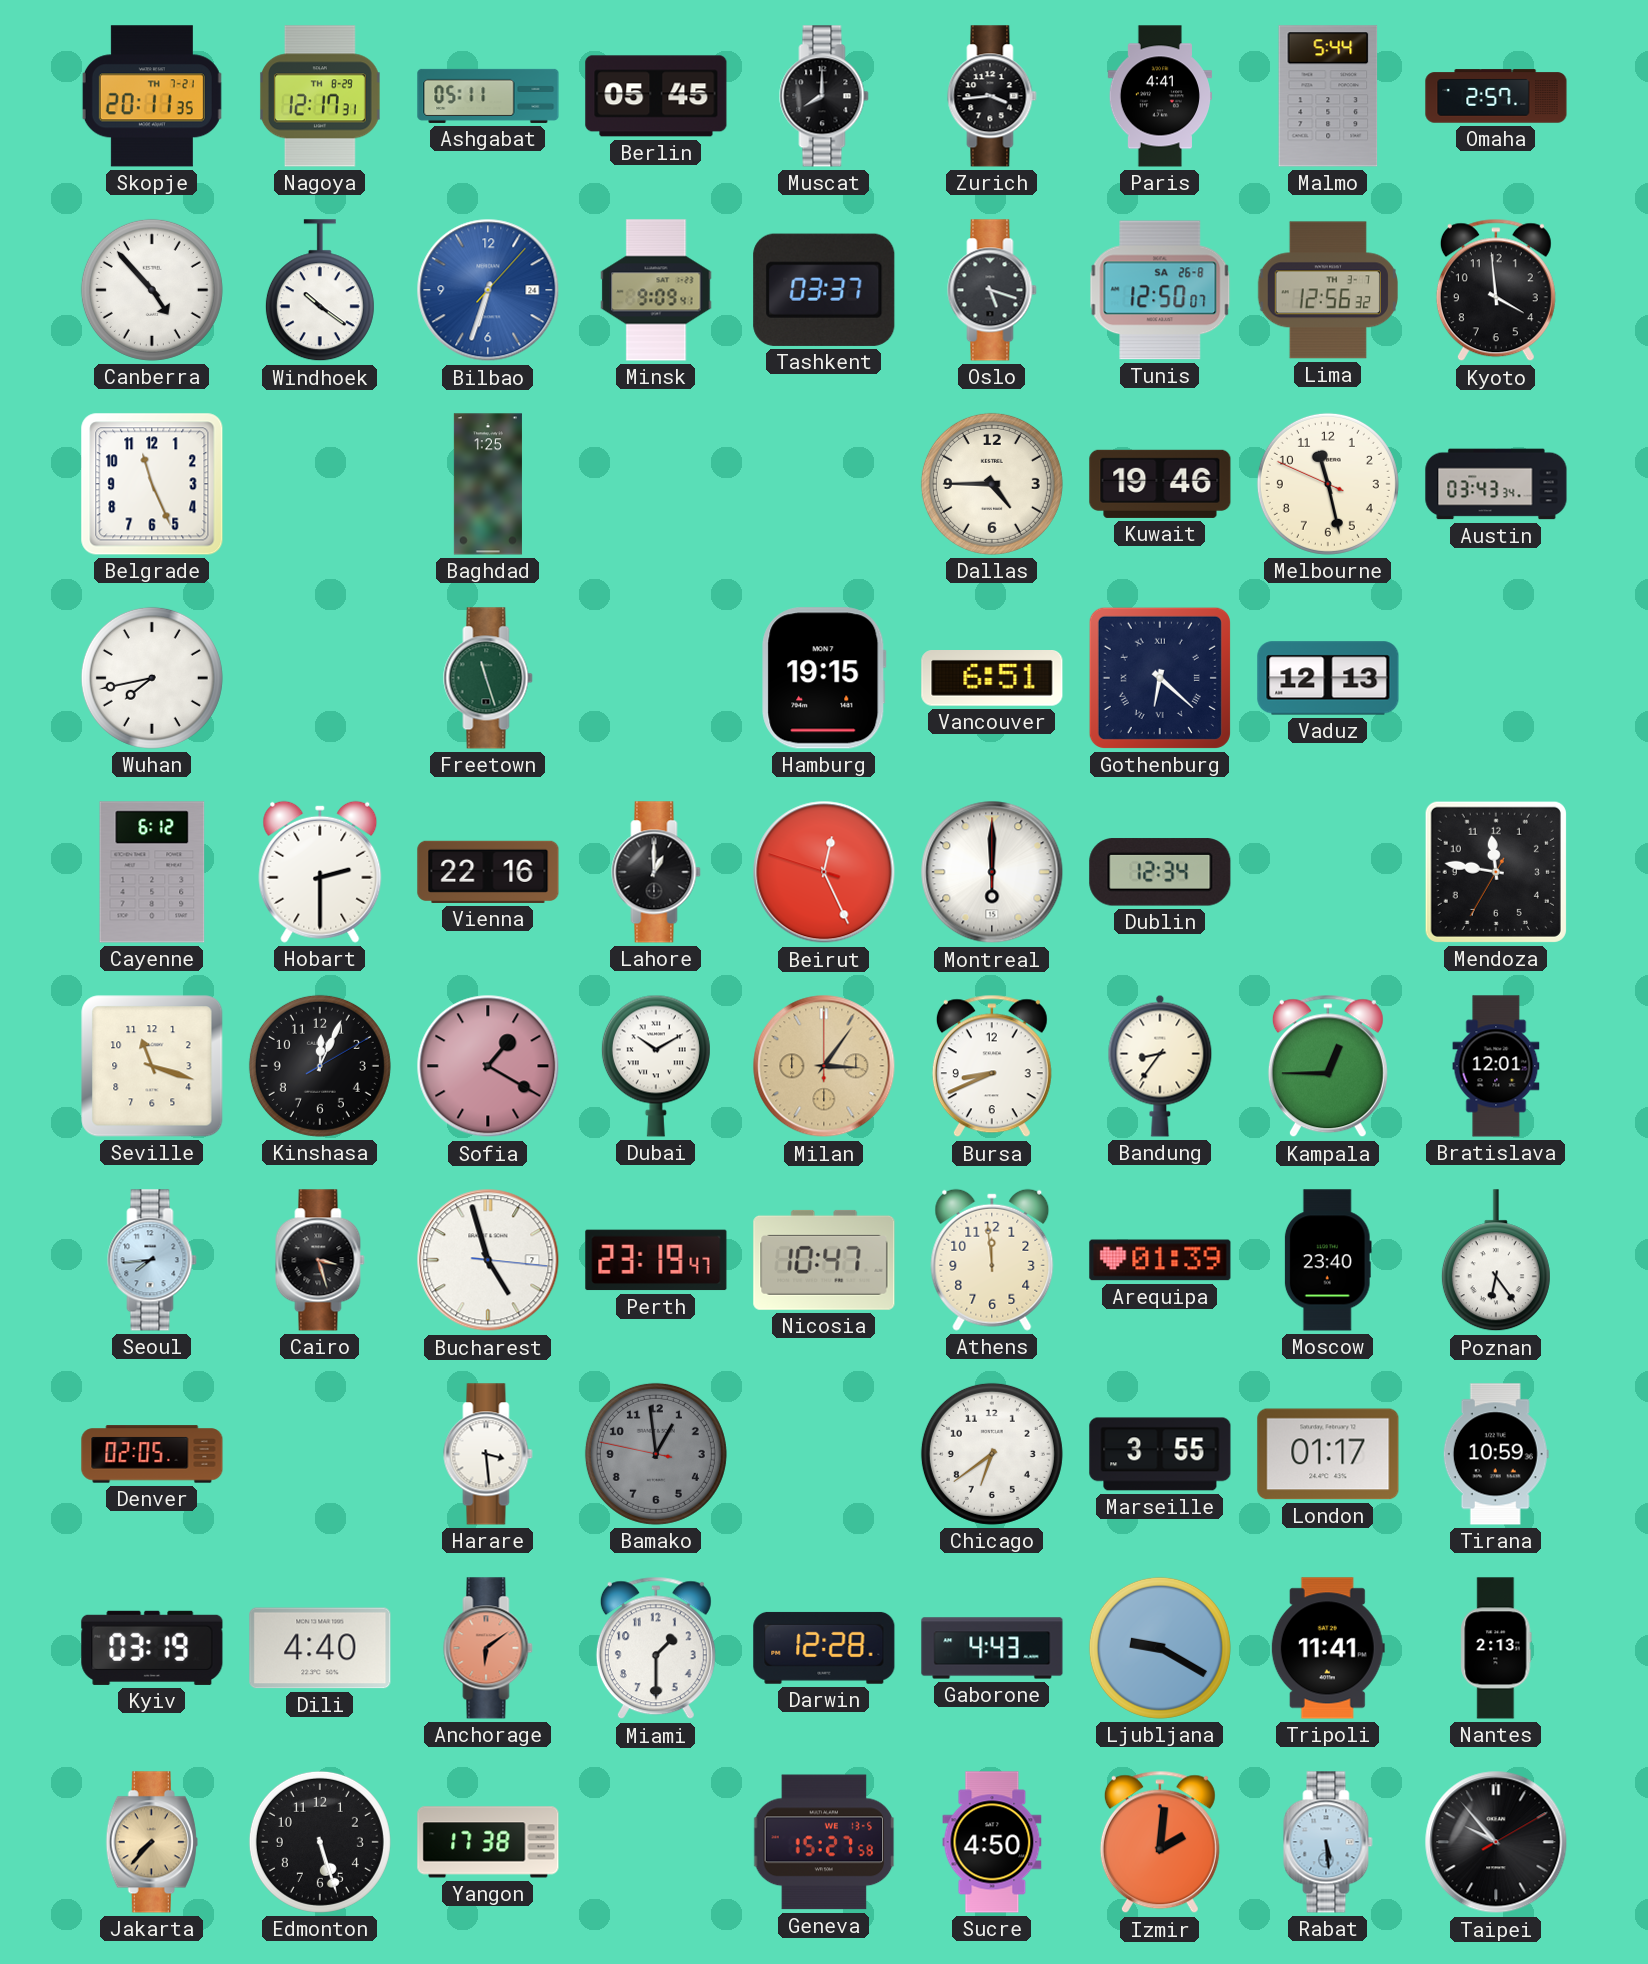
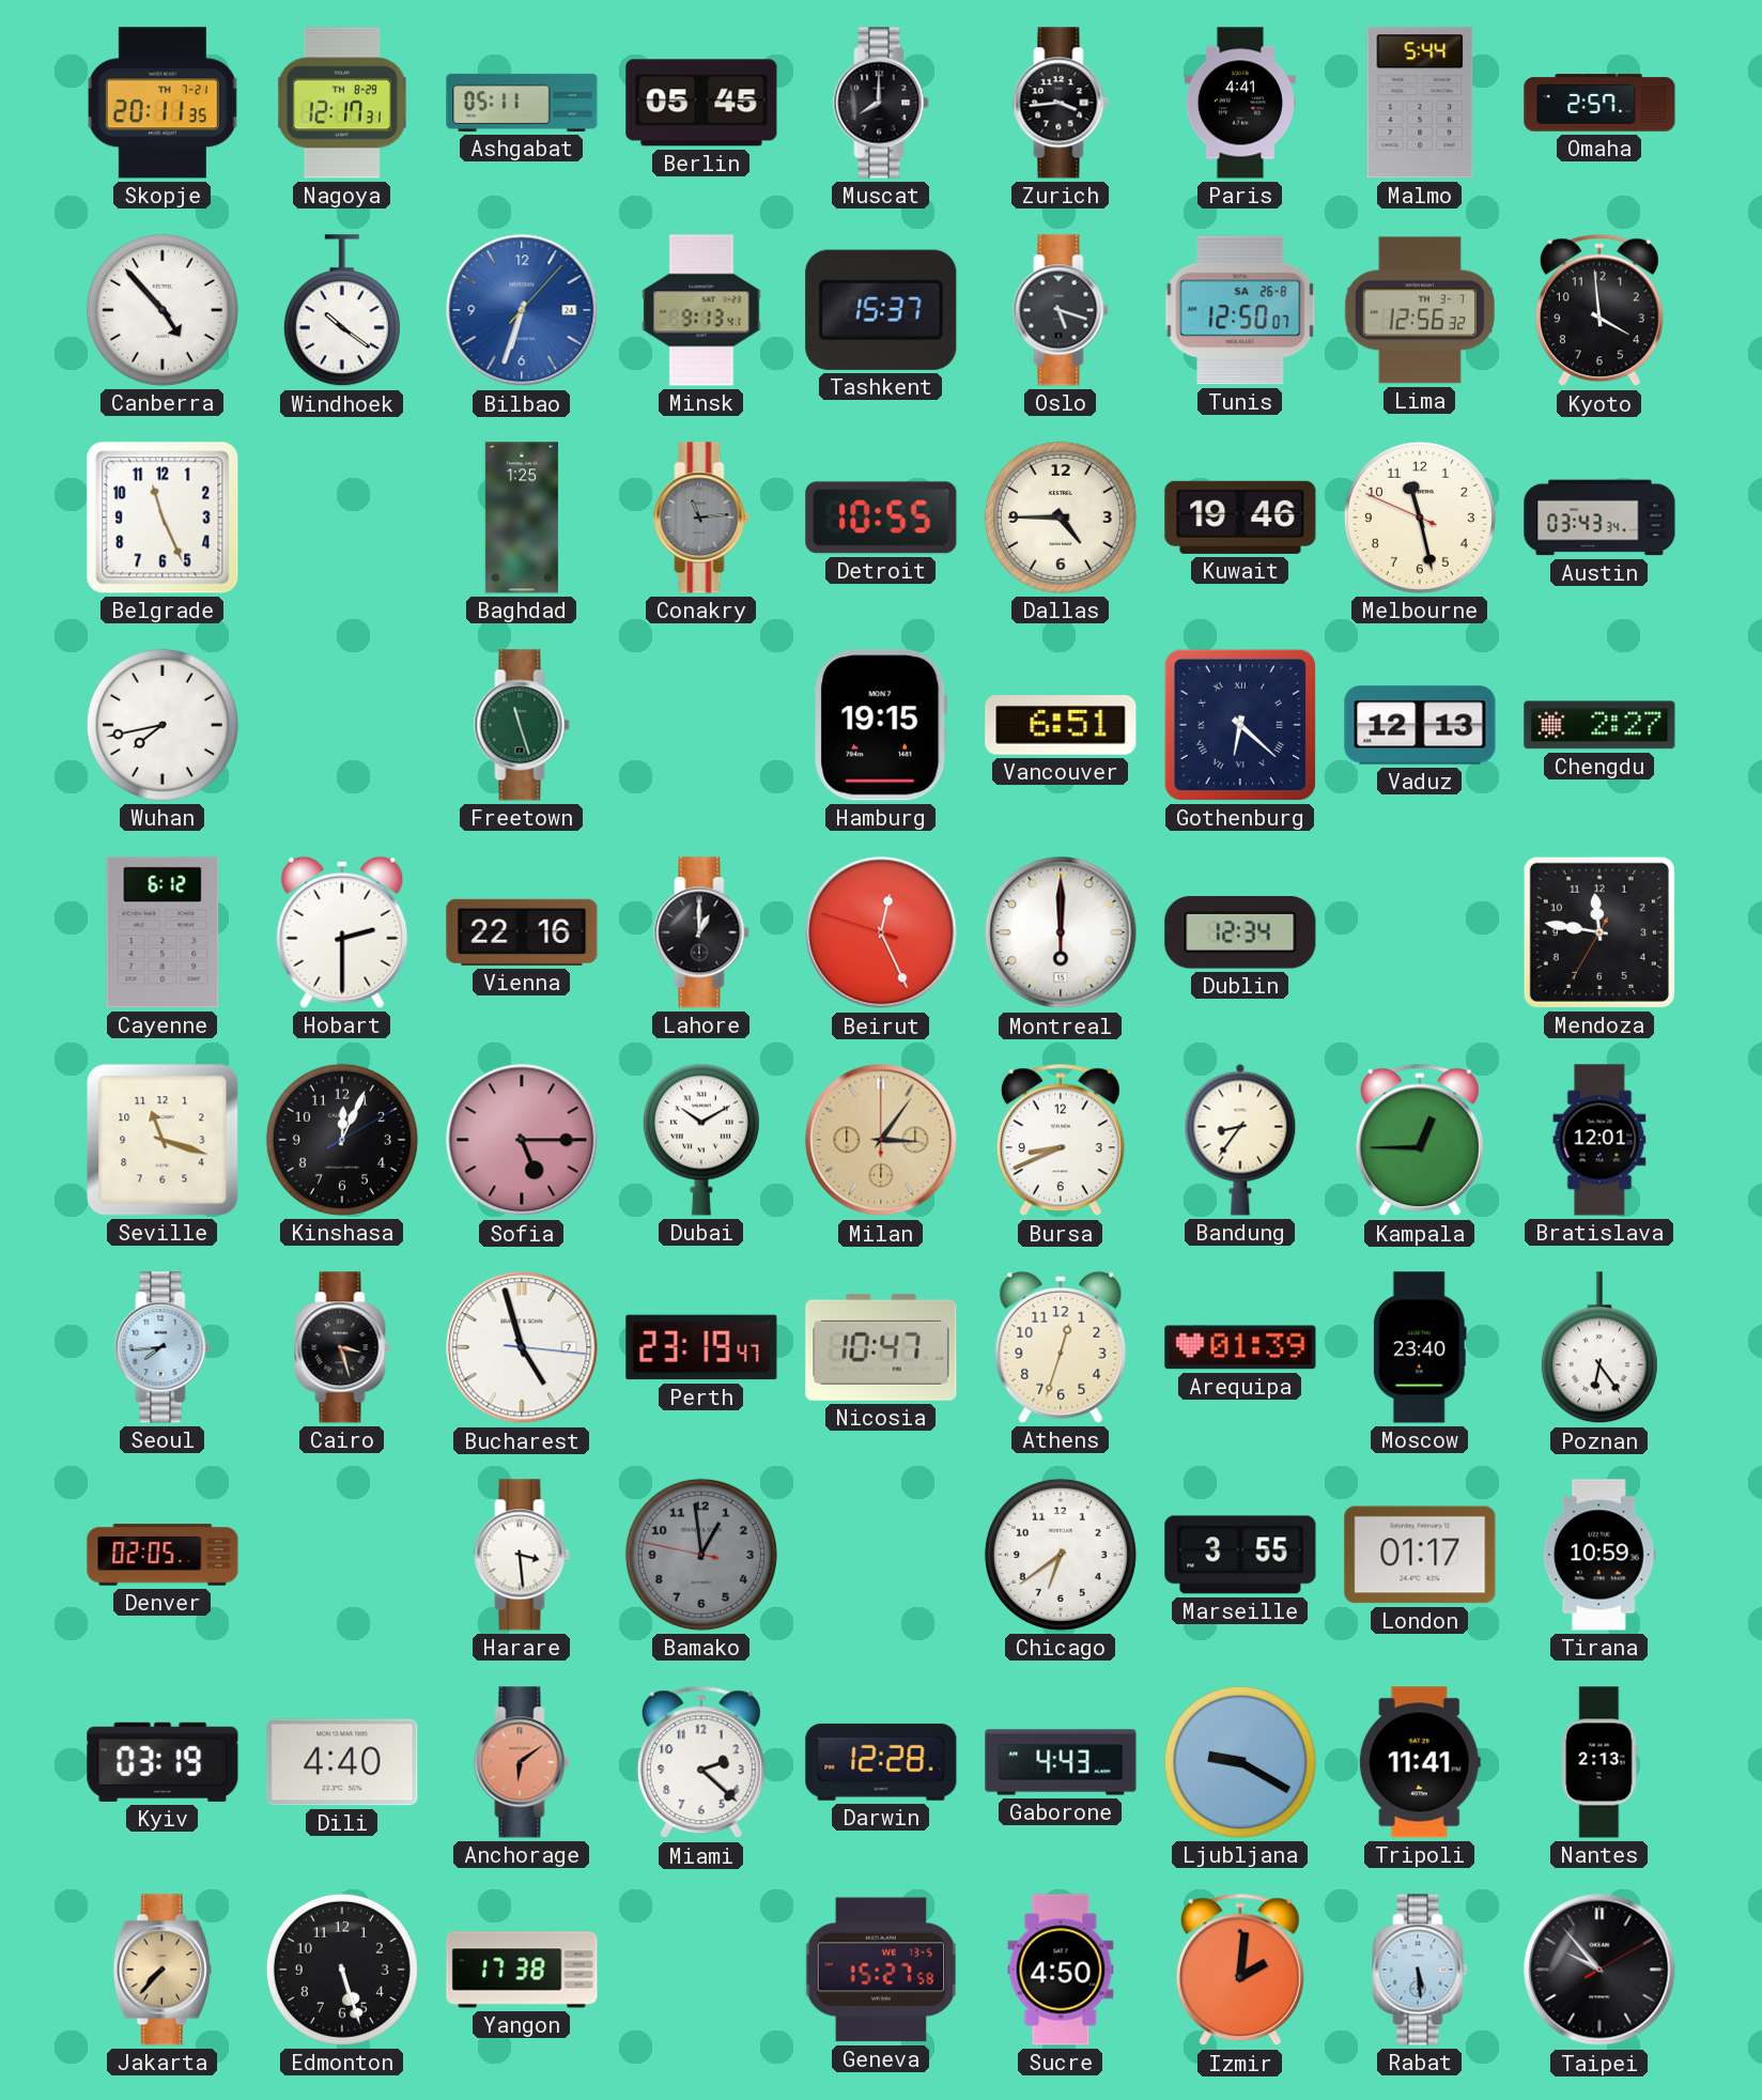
Minsk: 9:09 -> 9:13 (701, 310)
Tashkent: 03:37 -> 15:37 (881, 310)
Conakry: none -> 11:14 (701, 518)
Detroit: none -> 10:55 (881, 518)
Chengdu: none -> 2:27 (1599, 725)
Sofia: 1:20 -> 5:15 (522, 1140)
Athens: 11:59 -> 12:33 (1061, 1347)
Miami: 1:30 -> 2:22 (701, 1762)
